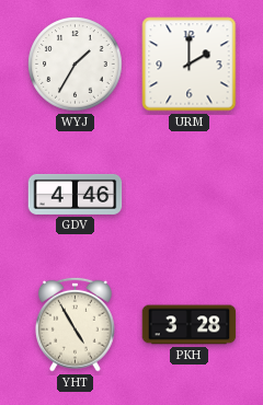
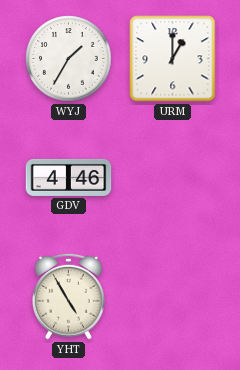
URM: 2:00 -> 1:00 (173, 59)
PKH: 3:28 -> none (190, 325)
